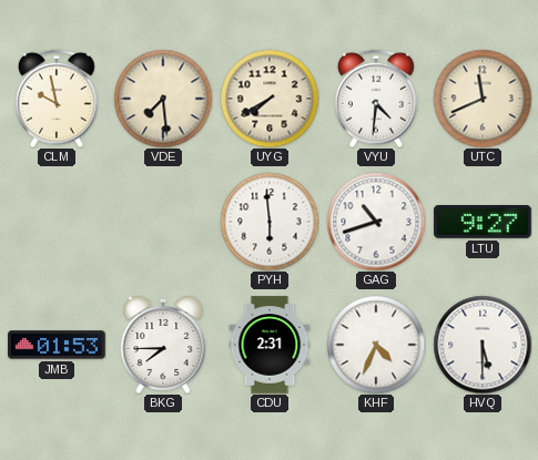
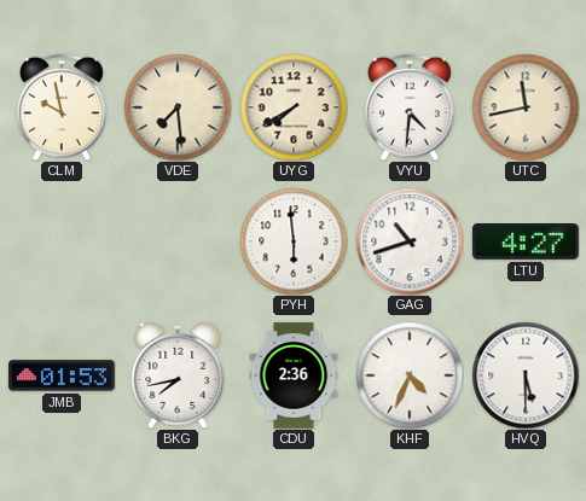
UTC: 11:41 -> 11:43 (526, 107)
LTU: 9:27 -> 4:27 (526, 243)
BKG: 7:45 -> 7:43 (178, 375)
CDU: 2:31 -> 2:36 (294, 375)
